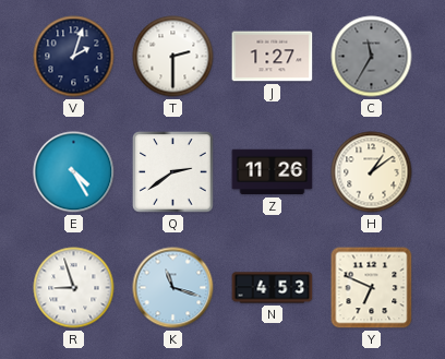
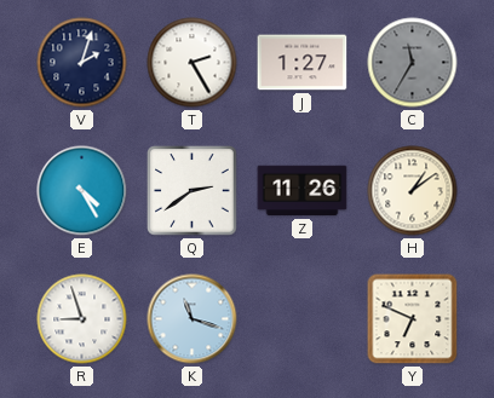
T: 2:30 -> 2:25 (193, 63)
N: 4:53 -> none (273, 288)
